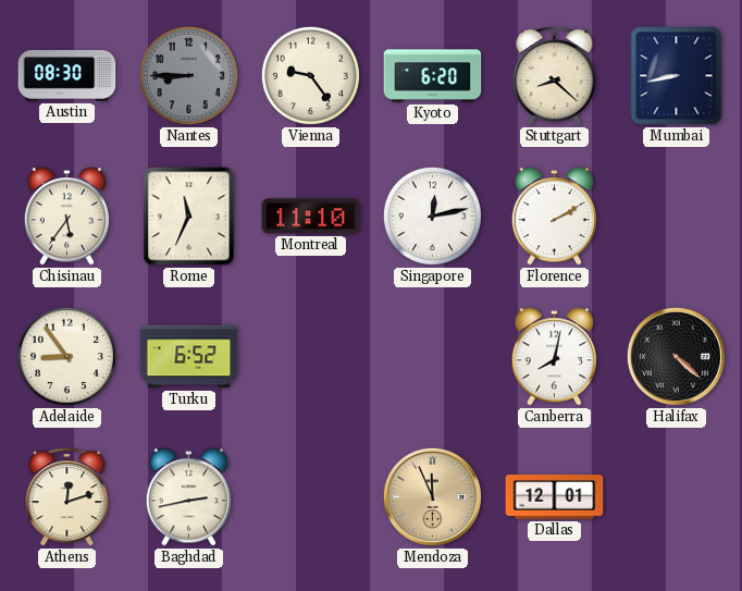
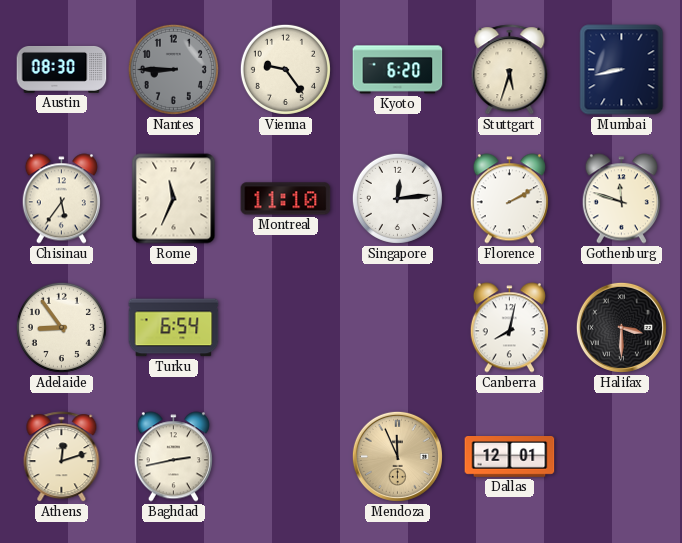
Stuttgart: 8:22 -> 5:33 (510, 70)
Singapore: 12:13 -> 12:14 (397, 198)
Gothenburg: none -> 11:48 (621, 199)
Turku: 6:52 -> 6:54 (174, 328)
Halifax: 4:22 -> 3:30 (621, 327)
